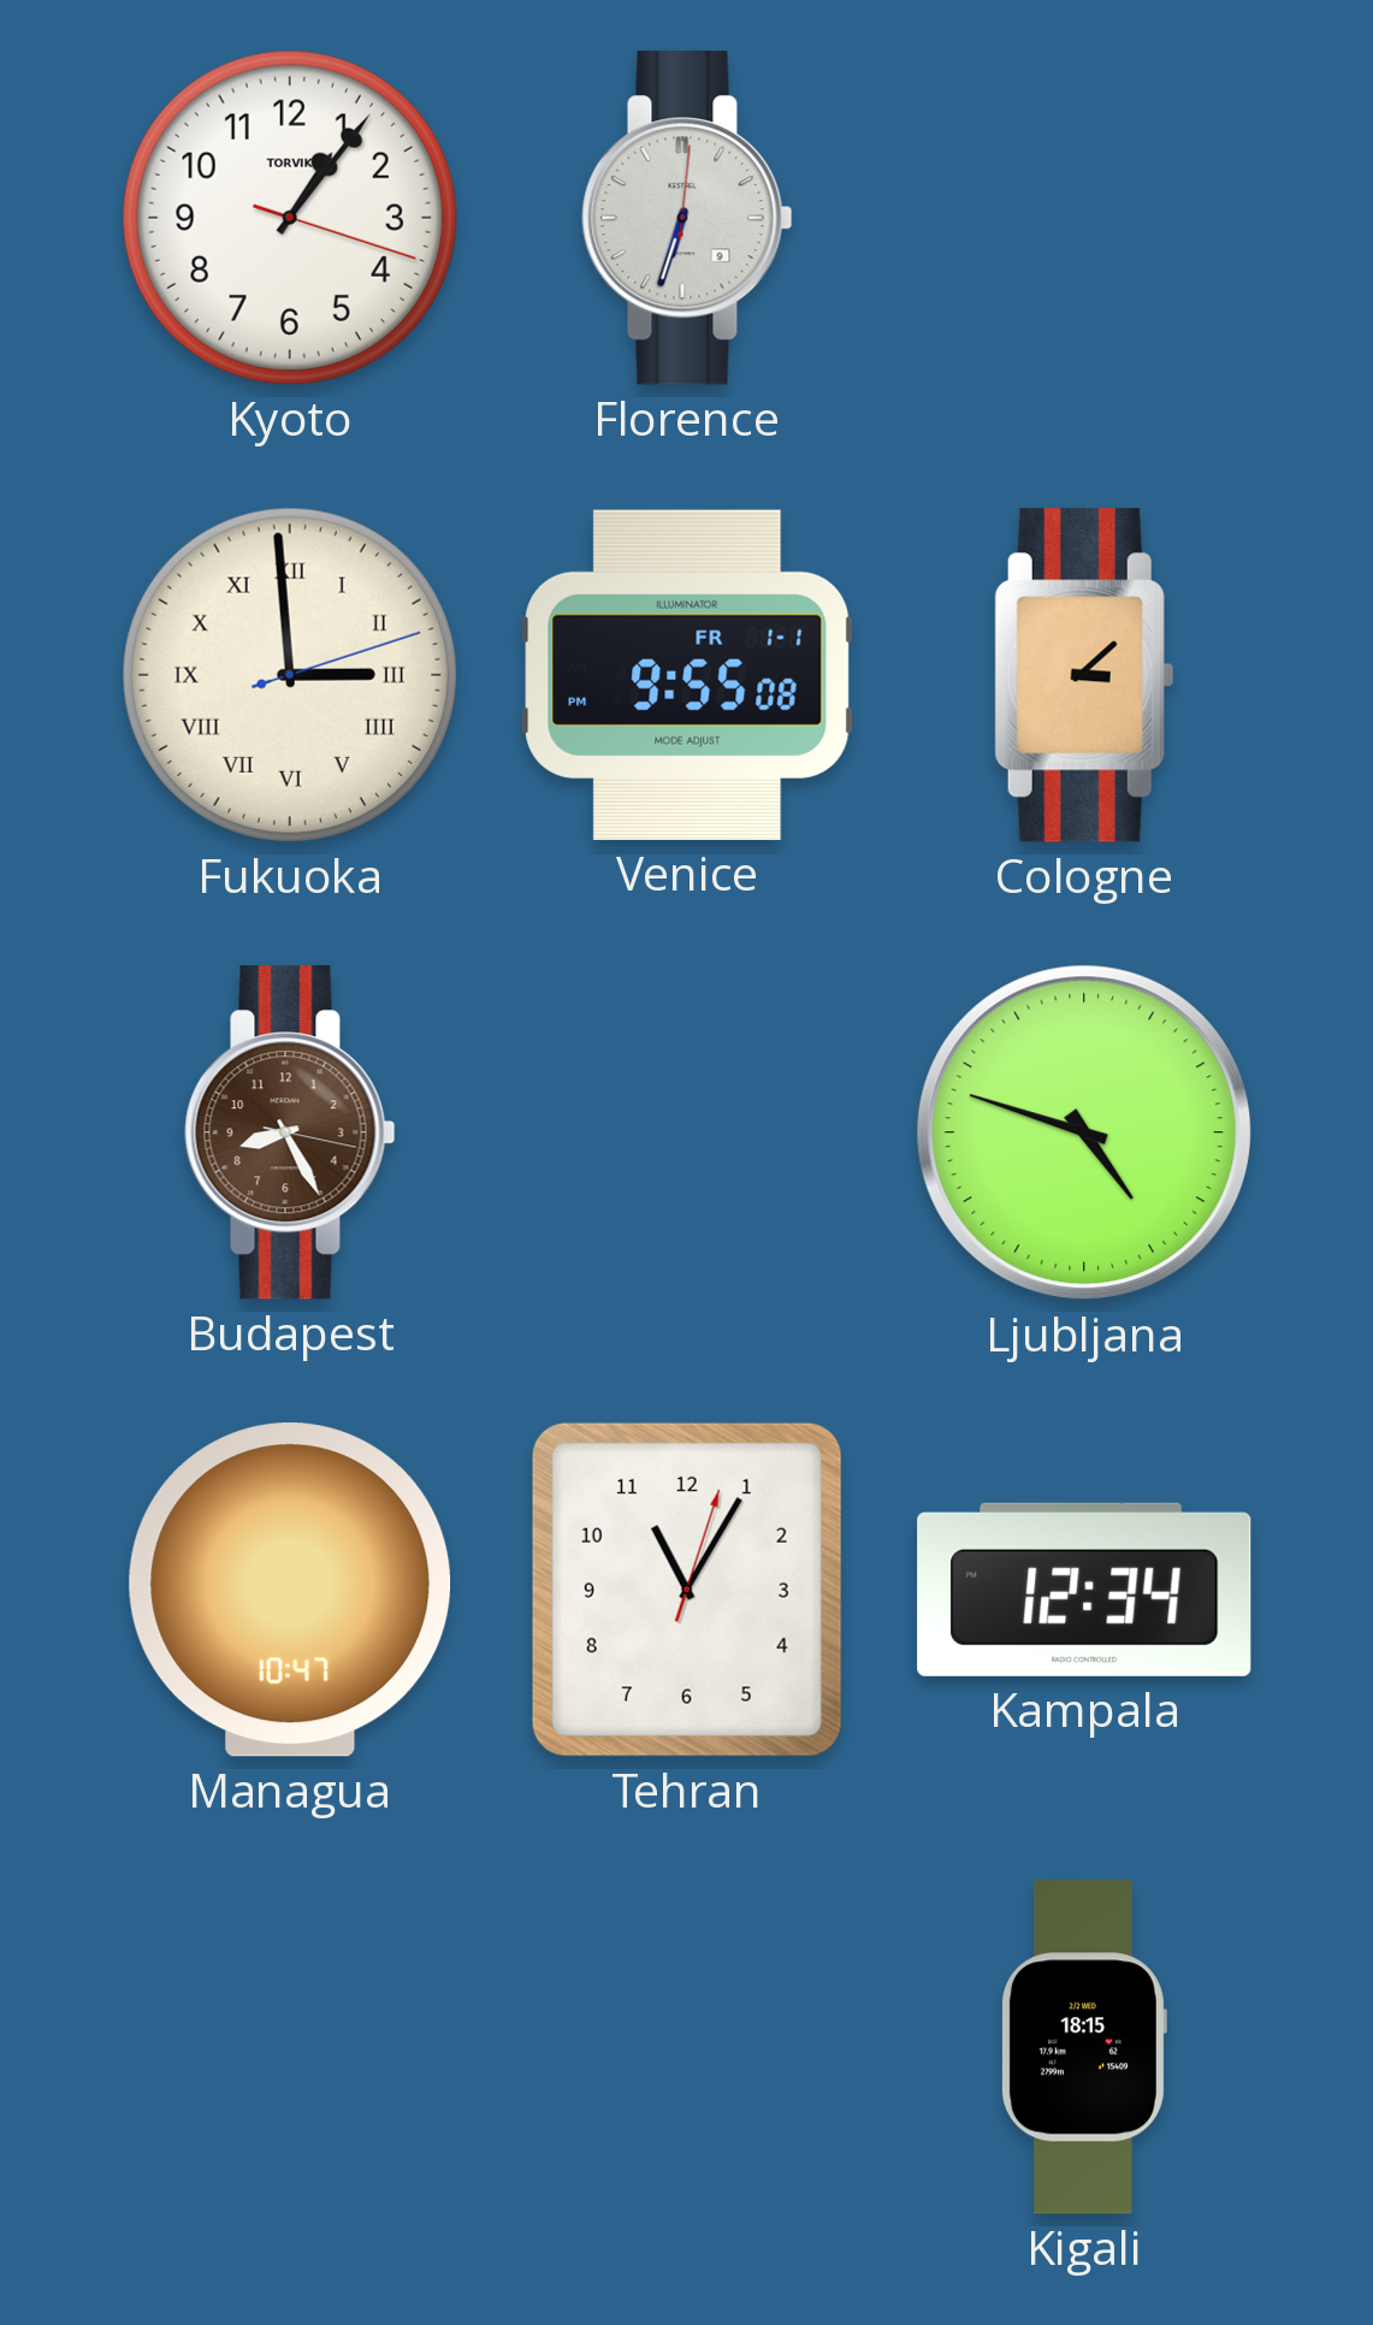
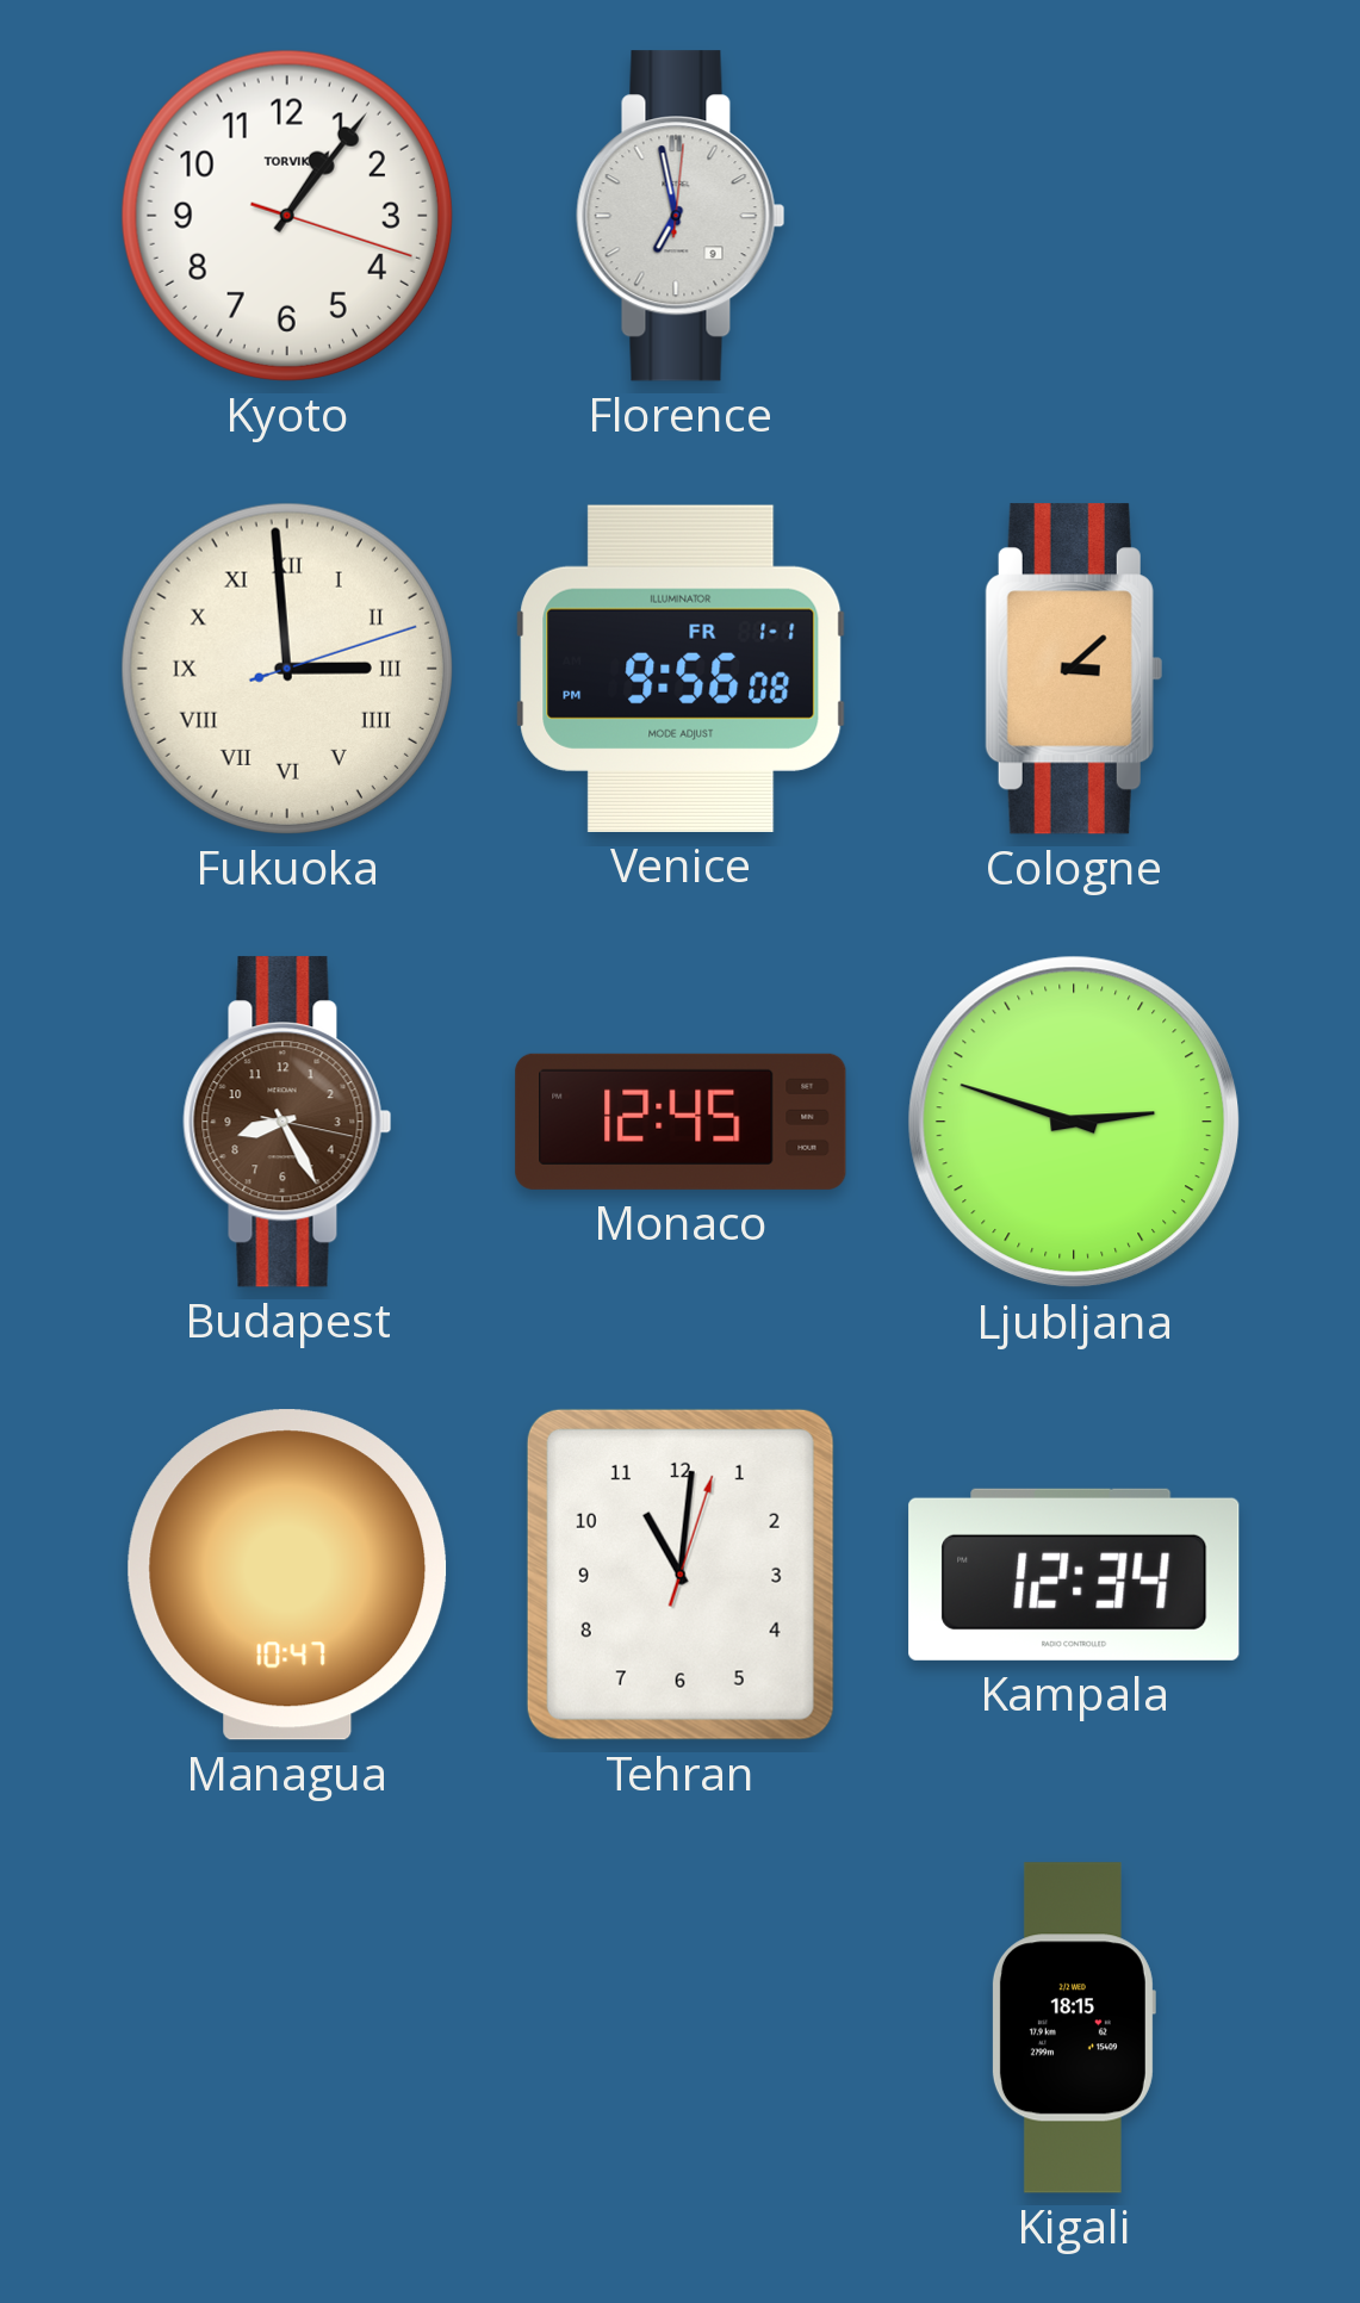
Florence: 6:33 -> 6:58 (681, 216)
Venice: 9:55 -> 9:56 (681, 669)
Monaco: none -> 12:45 (681, 1122)
Ljubljana: 4:48 -> 2:48 (1074, 1122)
Tehran: 11:05 -> 11:01 (681, 1575)
